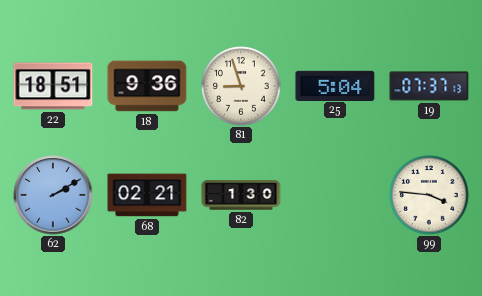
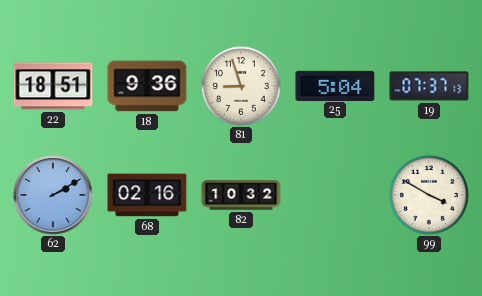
68: 02:21 -> 02:16 (147, 195)
82: 1:30 -> 10:32 (241, 195)
99: 3:46 -> 3:50 (429, 195)
